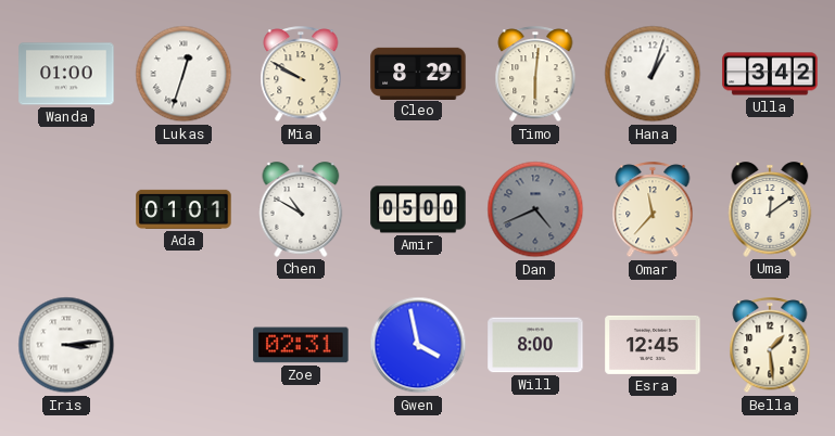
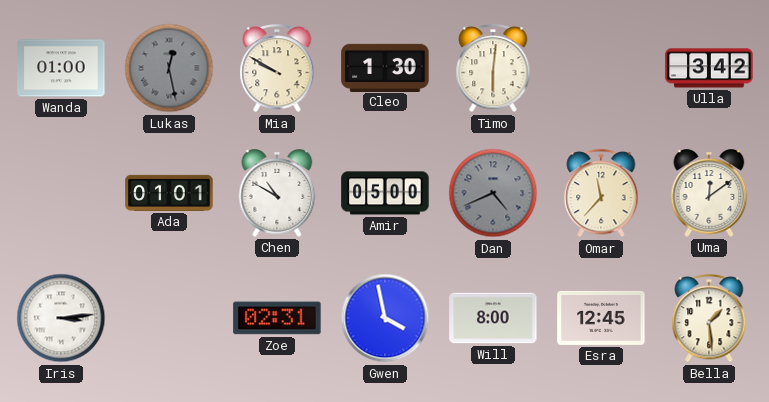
Lukas: 12:33 -> 12:28 (169, 68)
Lukas dial: white -> grey (169, 68)
Cleo: 8:29 -> 1:30 (385, 67)
Hana: 1:03 -> none (653, 74)
